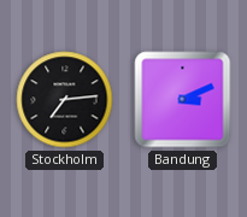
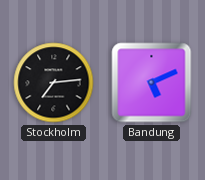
Bandung: 3:11 -> 5:11 (152, 83)
